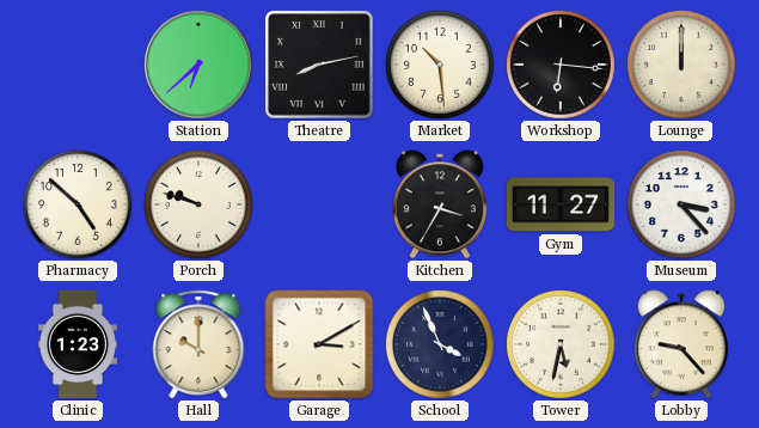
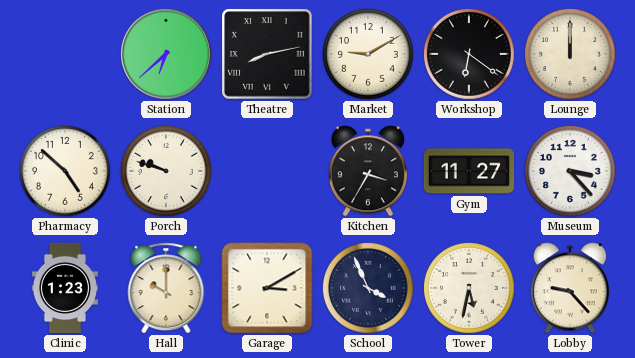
Market: 10:29 -> 9:10 (368, 54)
Workshop: 6:16 -> 6:21 (469, 54)
